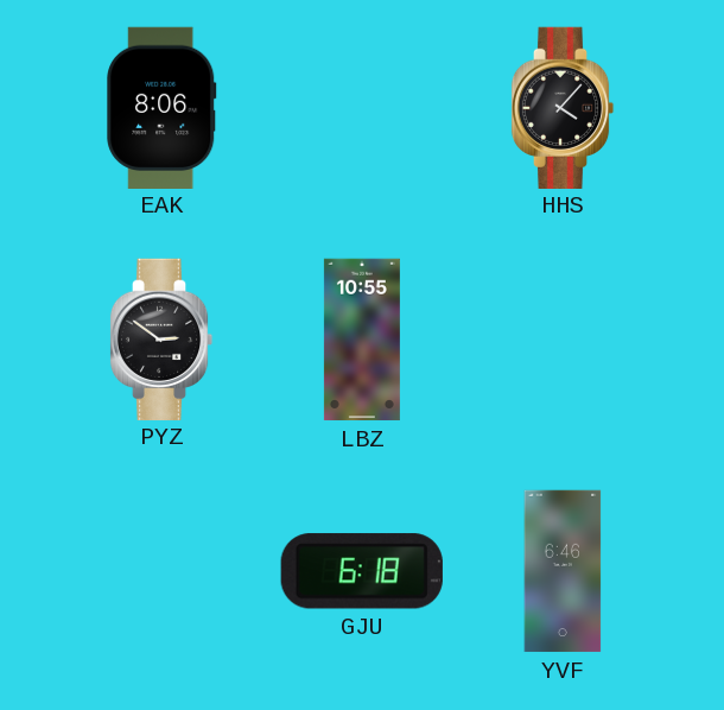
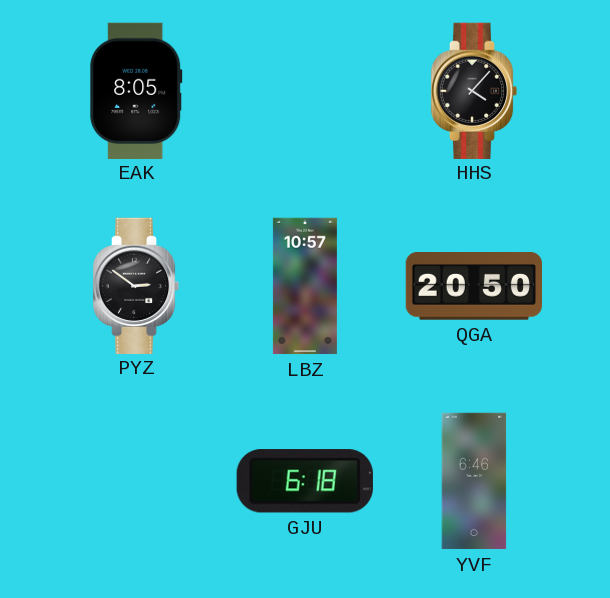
EAK: 8:06 -> 8:05 (136, 90)
LBZ: 10:55 -> 10:57 (305, 286)
QGA: none -> 20:50 (473, 287)
